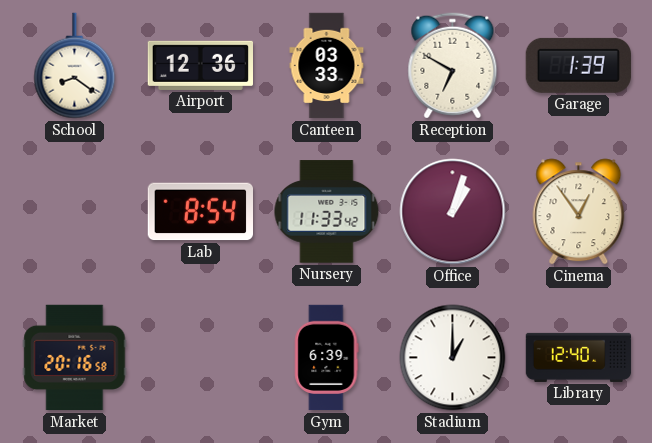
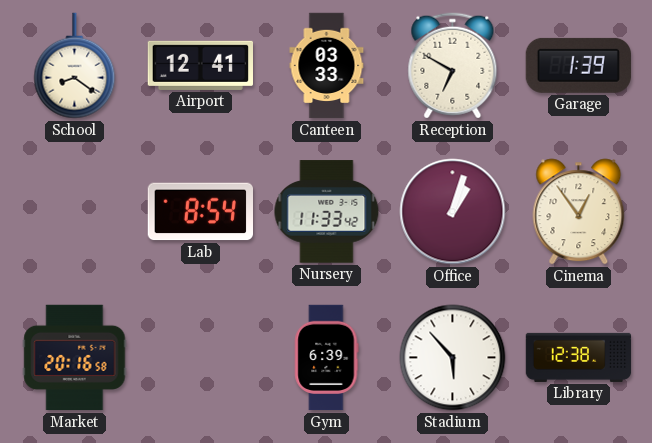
Airport: 12:36 -> 12:41 (200, 65)
Stadium: 1:00 -> 5:53 (453, 358)
Library: 12:40 -> 12:38 (579, 357)
